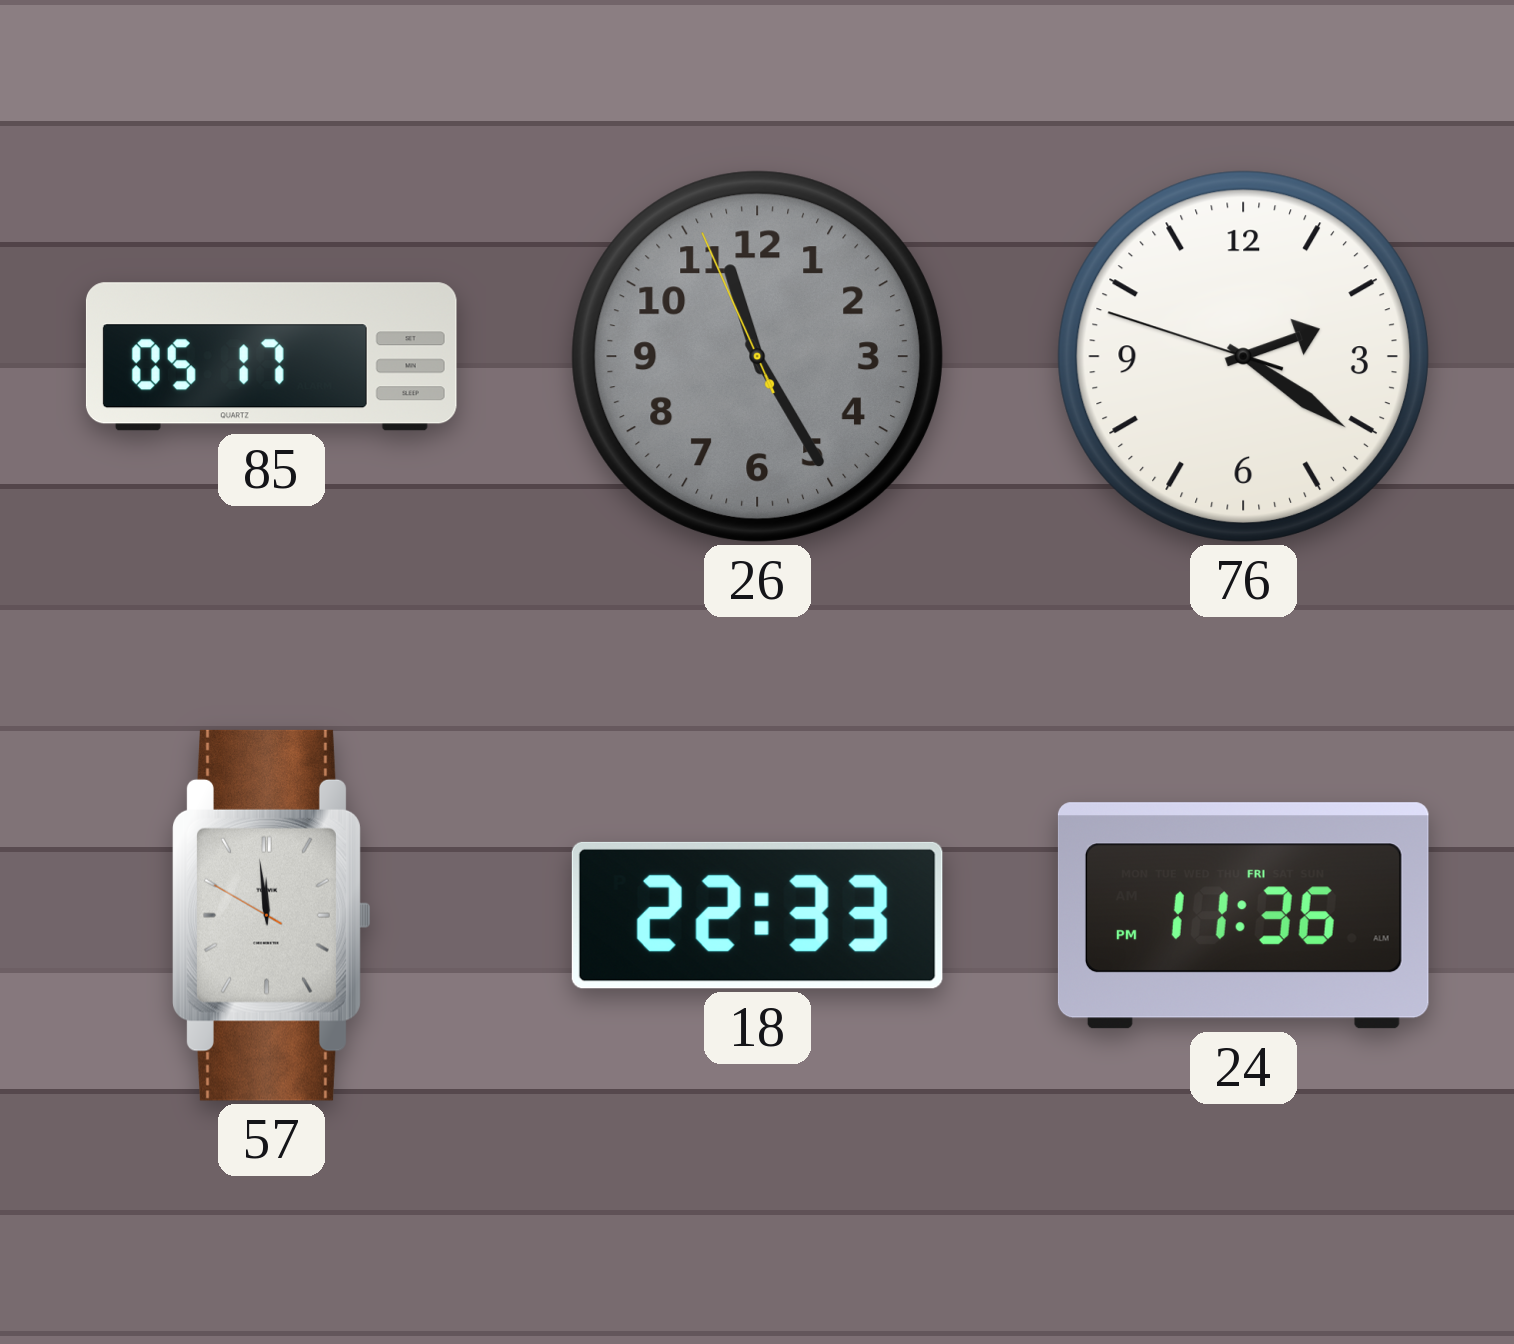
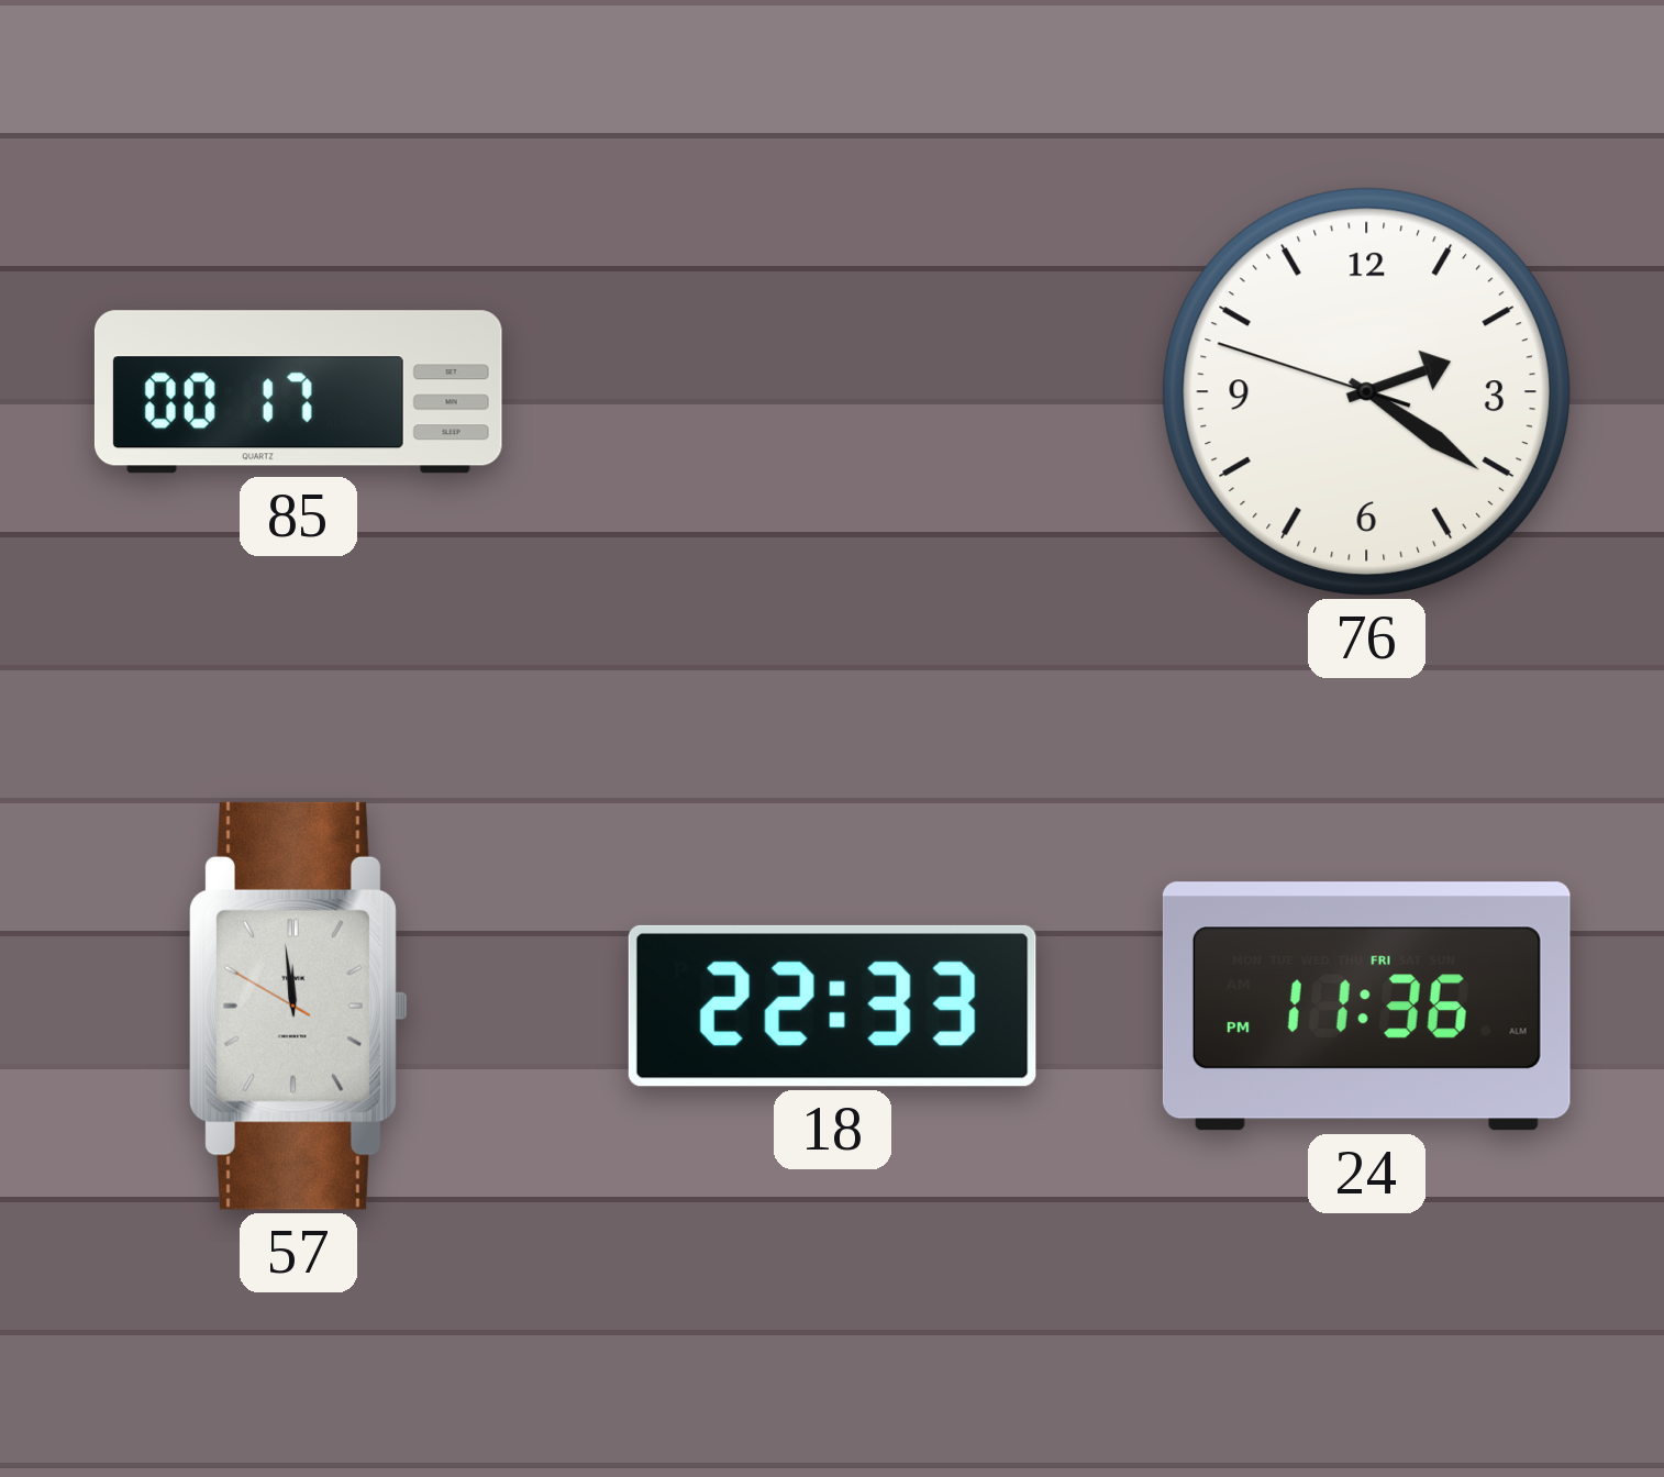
85: 05:17 -> 00:17 (298, 392)
26: 11:24 -> none (757, 356)
